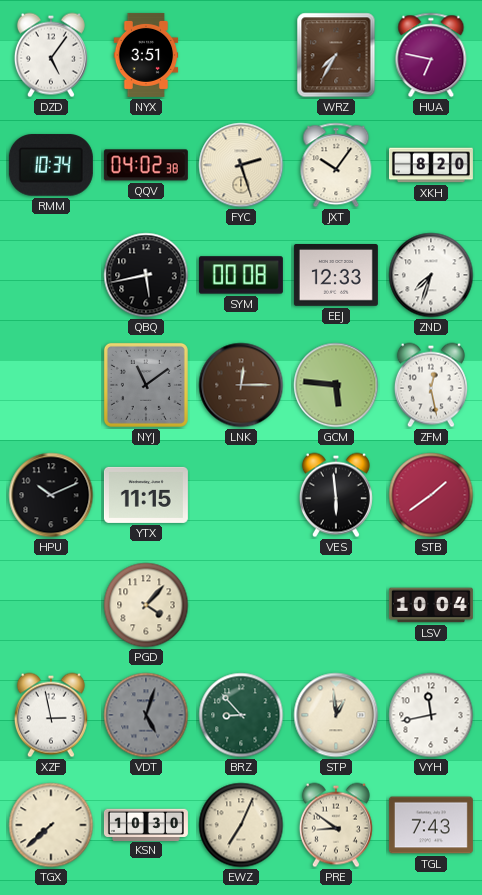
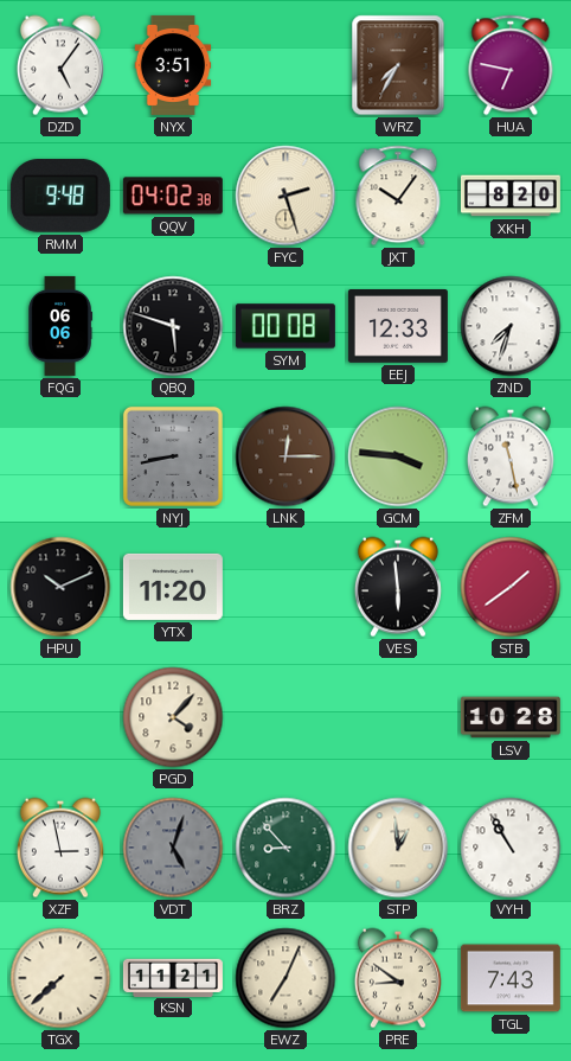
RMM: 10:34 -> 9:48 (60, 196)
FQG: none -> 06:06 (60, 326)
QBQ: 5:43 -> 5:48 (173, 326)
NYJ: 11:09 -> 8:43 (173, 456)
GCM: 5:46 -> 3:46 (398, 456)
ZFM: 12:28 -> 11:28 (511, 456)
YTX: 11:15 -> 11:20 (173, 587)
LSV: 10:04 -> 10:28 (511, 717)
VYH: 11:43 -> 10:55 (511, 848)
KSN: 10:30 -> 11:21 (173, 977)
